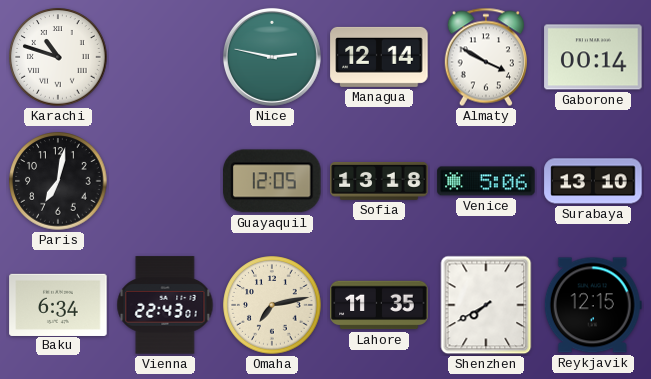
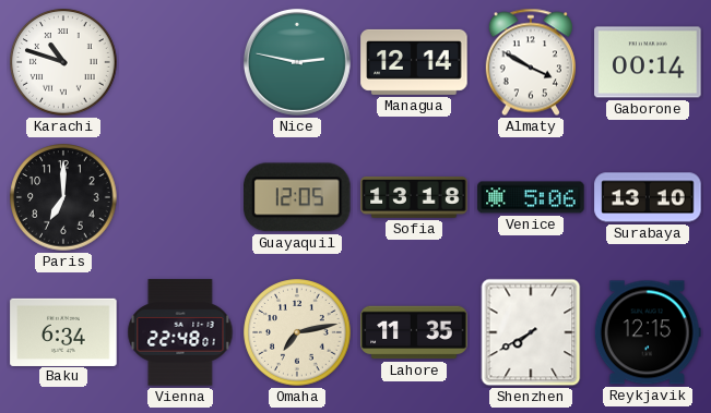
Paris: 7:02 -> 7:00 (63, 197)
Vienna: 22:43 -> 22:48 (180, 332)
